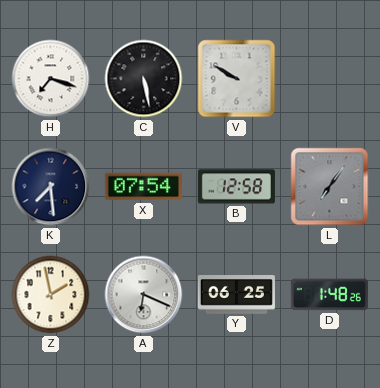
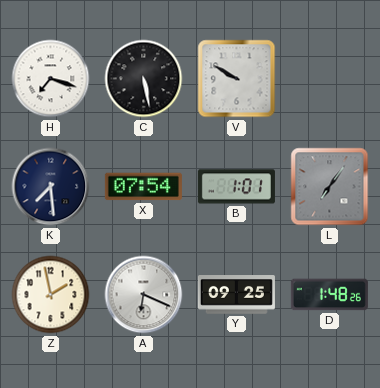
B: 12:58 -> 1:01 (236, 187)
Y: 06:25 -> 09:25 (236, 295)
